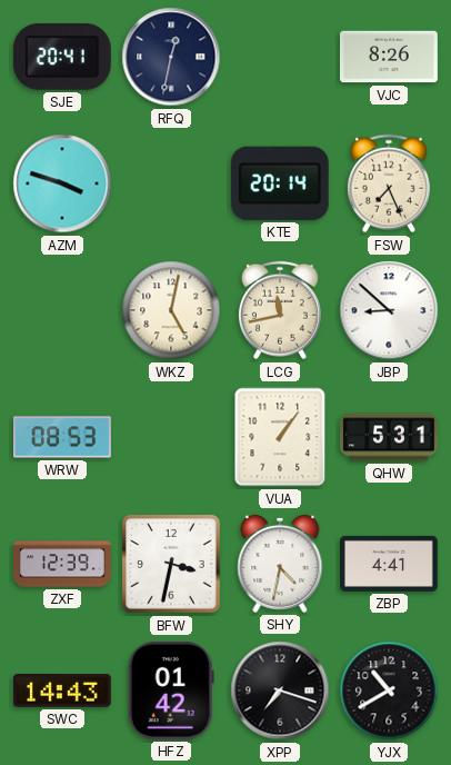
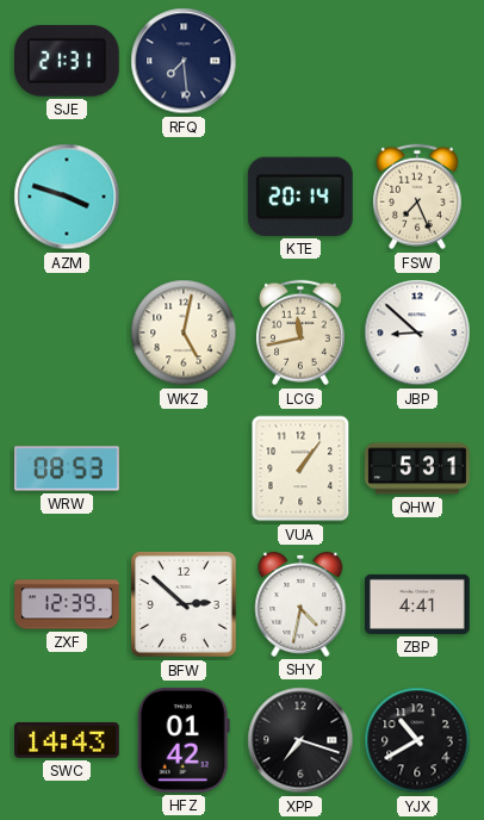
SJE: 20:41 -> 21:31 (67, 61)
RFQ: 12:32 -> 7:29 (184, 61)
VJC: 8:26 -> none (390, 57)
BFW: 3:32 -> 2:52 (185, 605)
